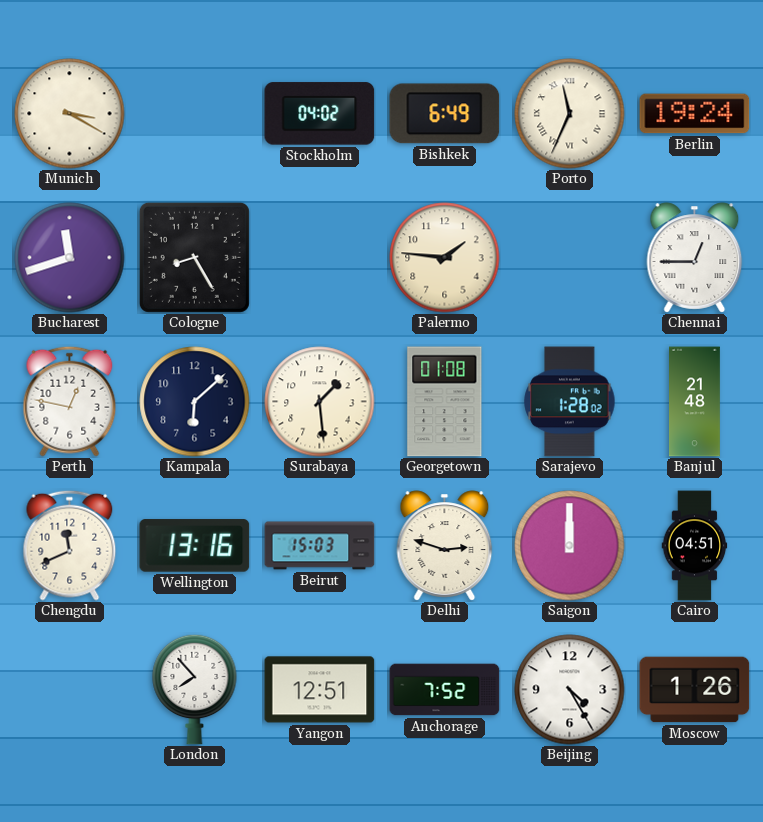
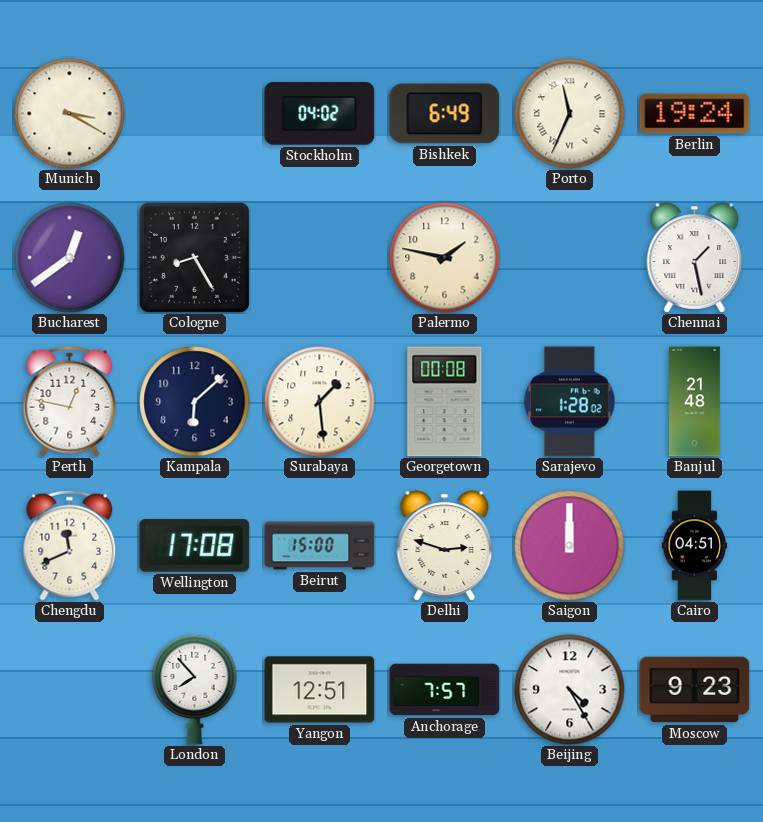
Bucharest: 11:42 -> 12:39 (70, 258)
Palermo: 1:46 -> 1:47 (445, 258)
Chennai: 12:45 -> 1:28 (695, 258)
Georgetown: 01:08 -> 00:08 (445, 402)
Wellington: 13:16 -> 17:08 (195, 546)
Beirut: 15:03 -> 15:00 (320, 546)
Anchorage: 7:52 -> 7:57 (445, 690)
Moscow: 1:26 -> 9:23 (695, 690)
